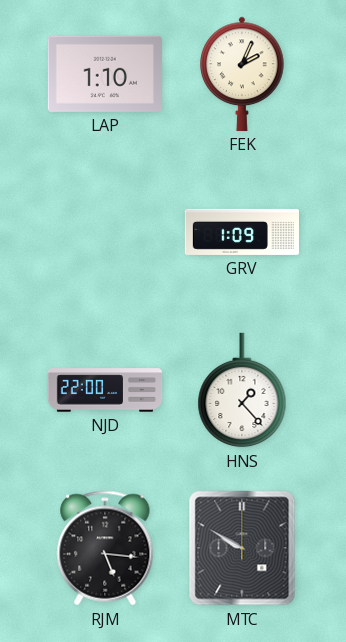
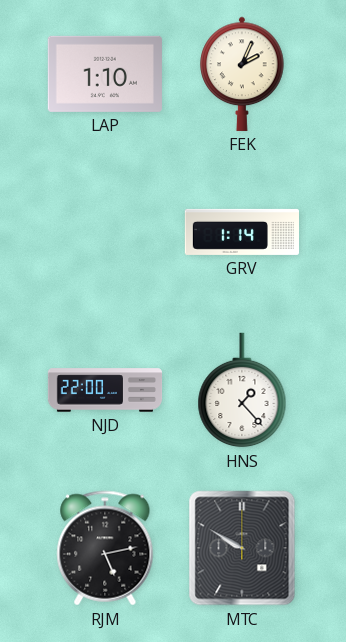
GRV: 1:09 -> 1:14 (241, 232)
RJM: 5:16 -> 5:13 (105, 548)
